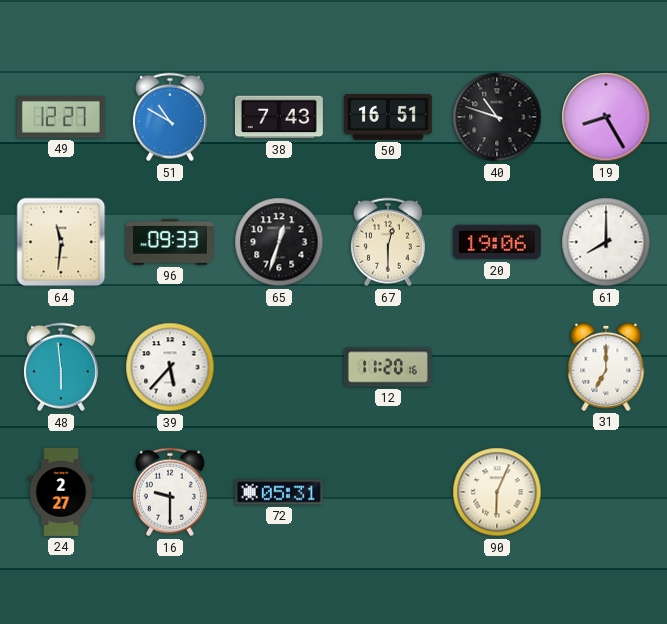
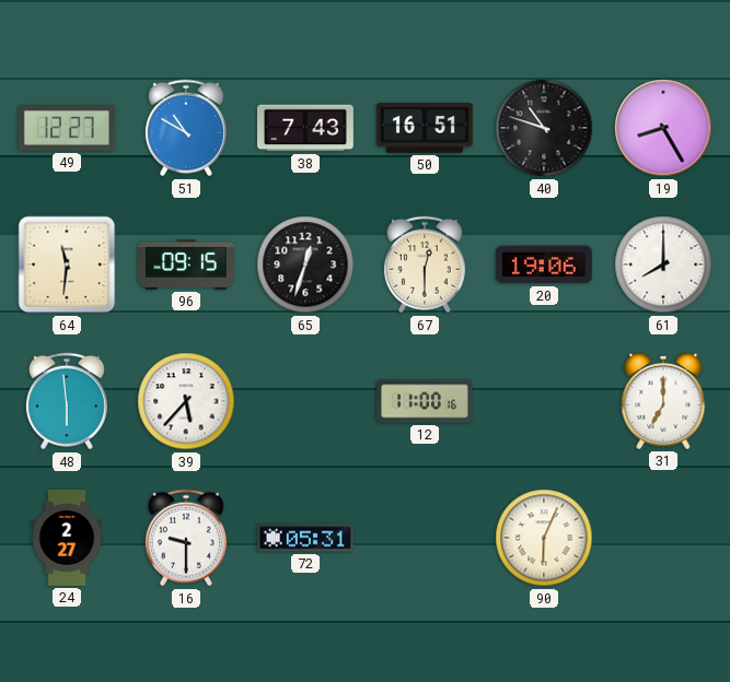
96: 09:33 -> 09:15 (186, 264)
12: 11:20 -> 11:00 (425, 401)
